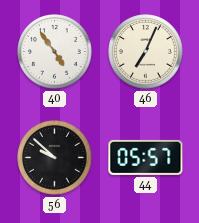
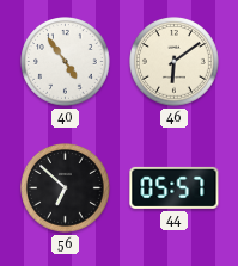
46: 7:04 -> 6:09 (175, 62)
56: 9:52 -> 6:52 (66, 188)
